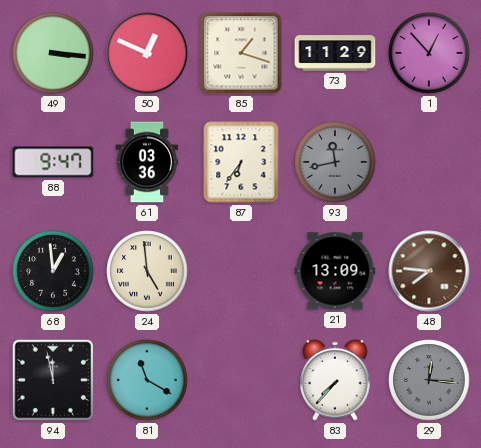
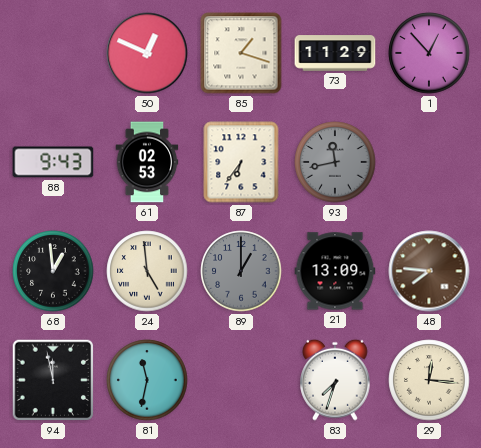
49: 3:16 -> none (53, 53)
88: 9:47 -> 9:43 (53, 162)
61: 03:36 -> 02:53 (147, 162)
89: none -> 1:00 (241, 271)
81: 11:20 -> 11:32 (147, 380)
83: 7:37 -> 7:33 (335, 380)
29 dial: grey -> cream (429, 380)
